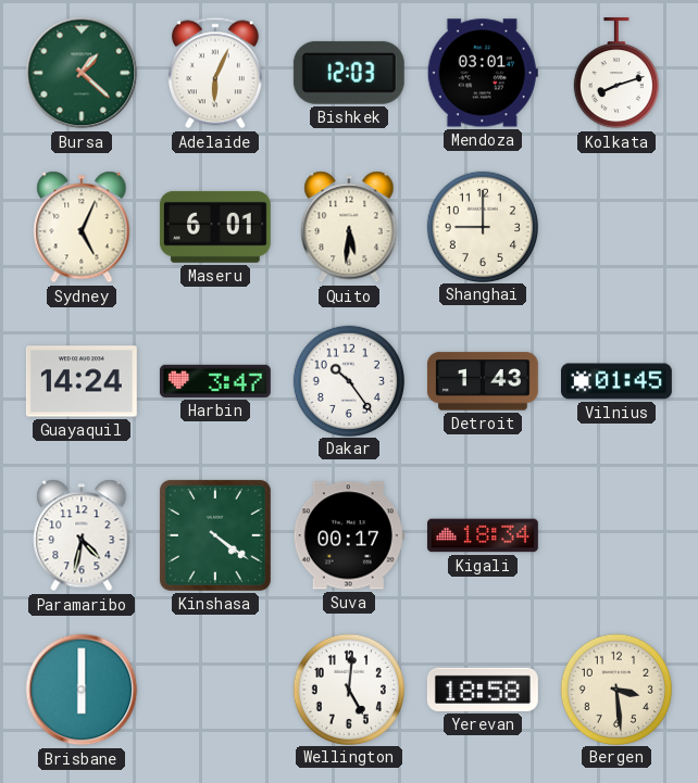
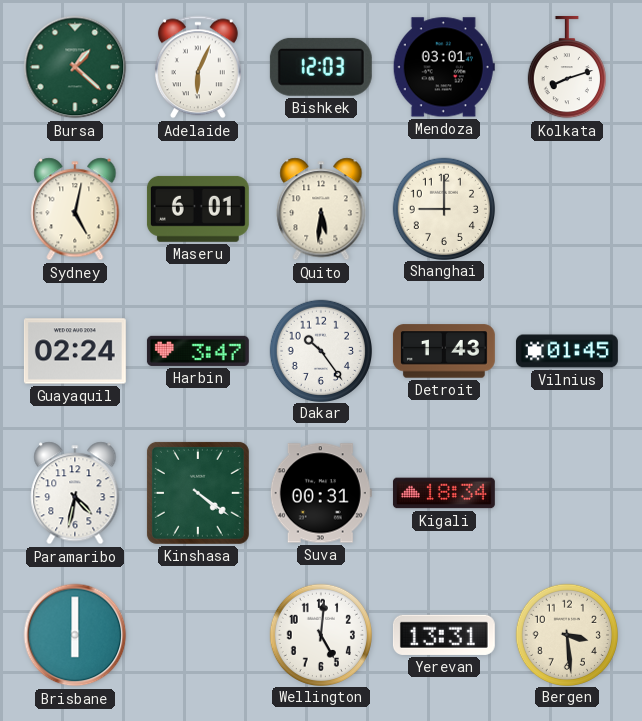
Sydney: 5:04 -> 5:02 (75, 209)
Guayaquil: 14:24 -> 02:24 (75, 351)
Suva: 00:17 -> 00:31 (321, 493)
Yerevan: 18:58 -> 13:31 (444, 635)
